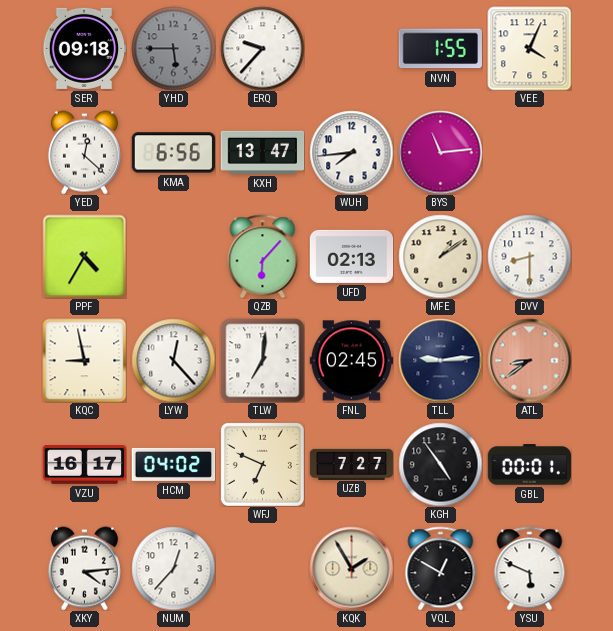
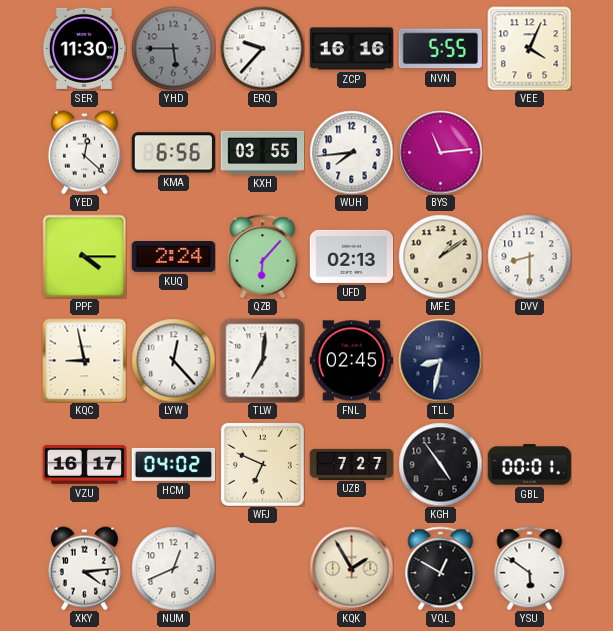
SER: 09:18 -> 11:30 (84, 48)
ZCP: none -> 16:16 (351, 49)
NVN: 1:55 -> 5:55 (440, 49)
KXH: 13:47 -> 03:55 (262, 152)
PPF: 4:35 -> 4:15 (84, 256)
KUQ: none -> 2:24 (173, 257)
TLL: 9:14 -> 8:32 (440, 360)
ATL: 8:39 -> none (529, 360)
NUM: 12:37 -> 12:41 (173, 568)
YSU: 5:49 -> 5:51 (530, 568)
